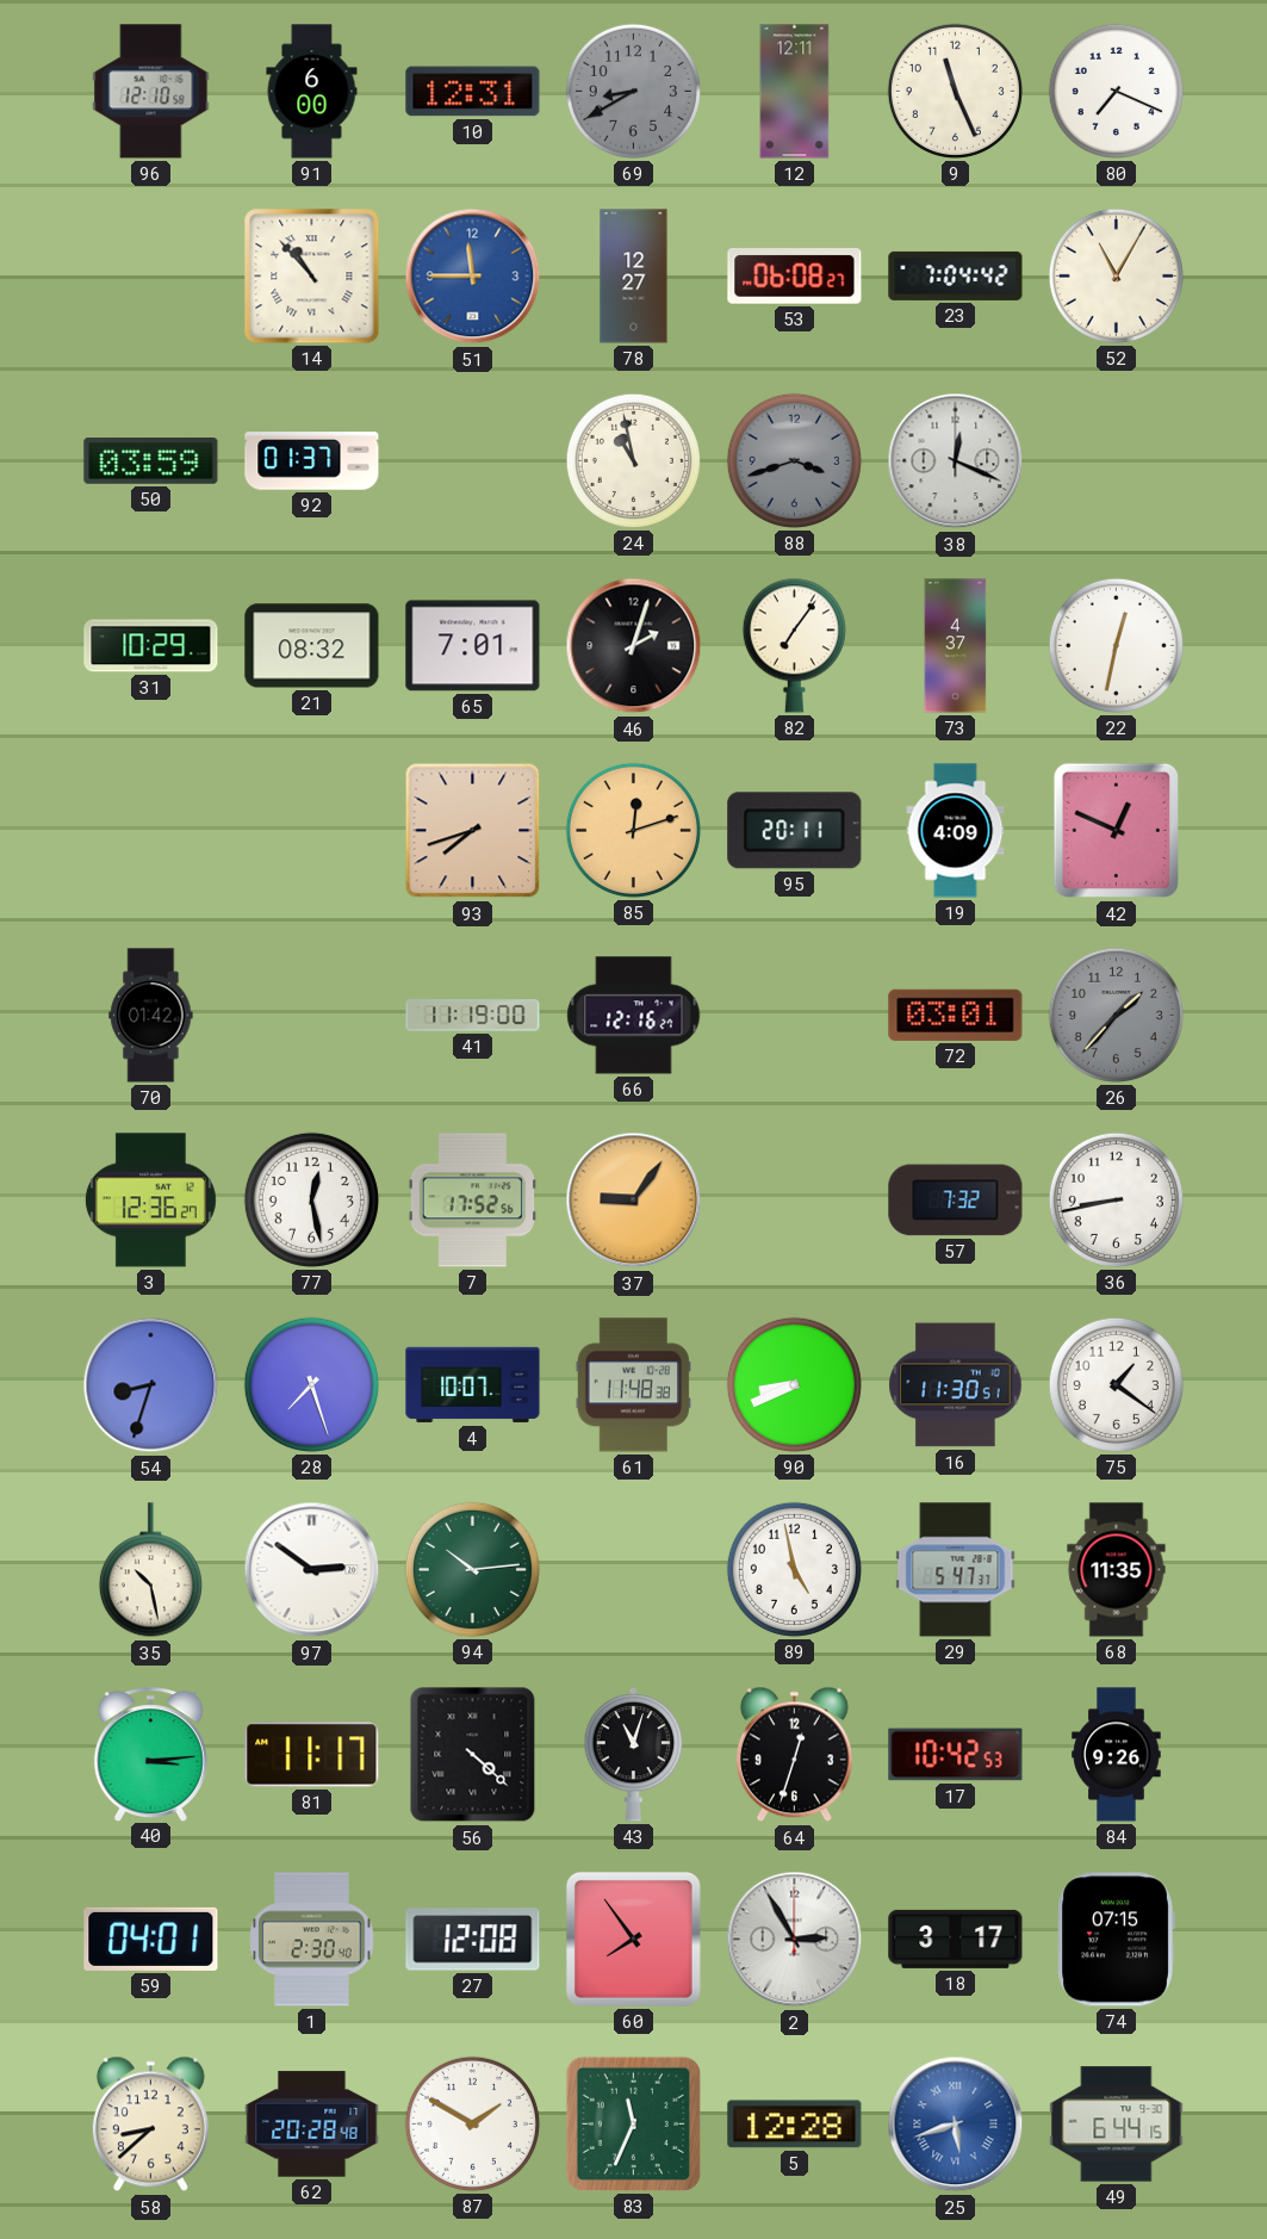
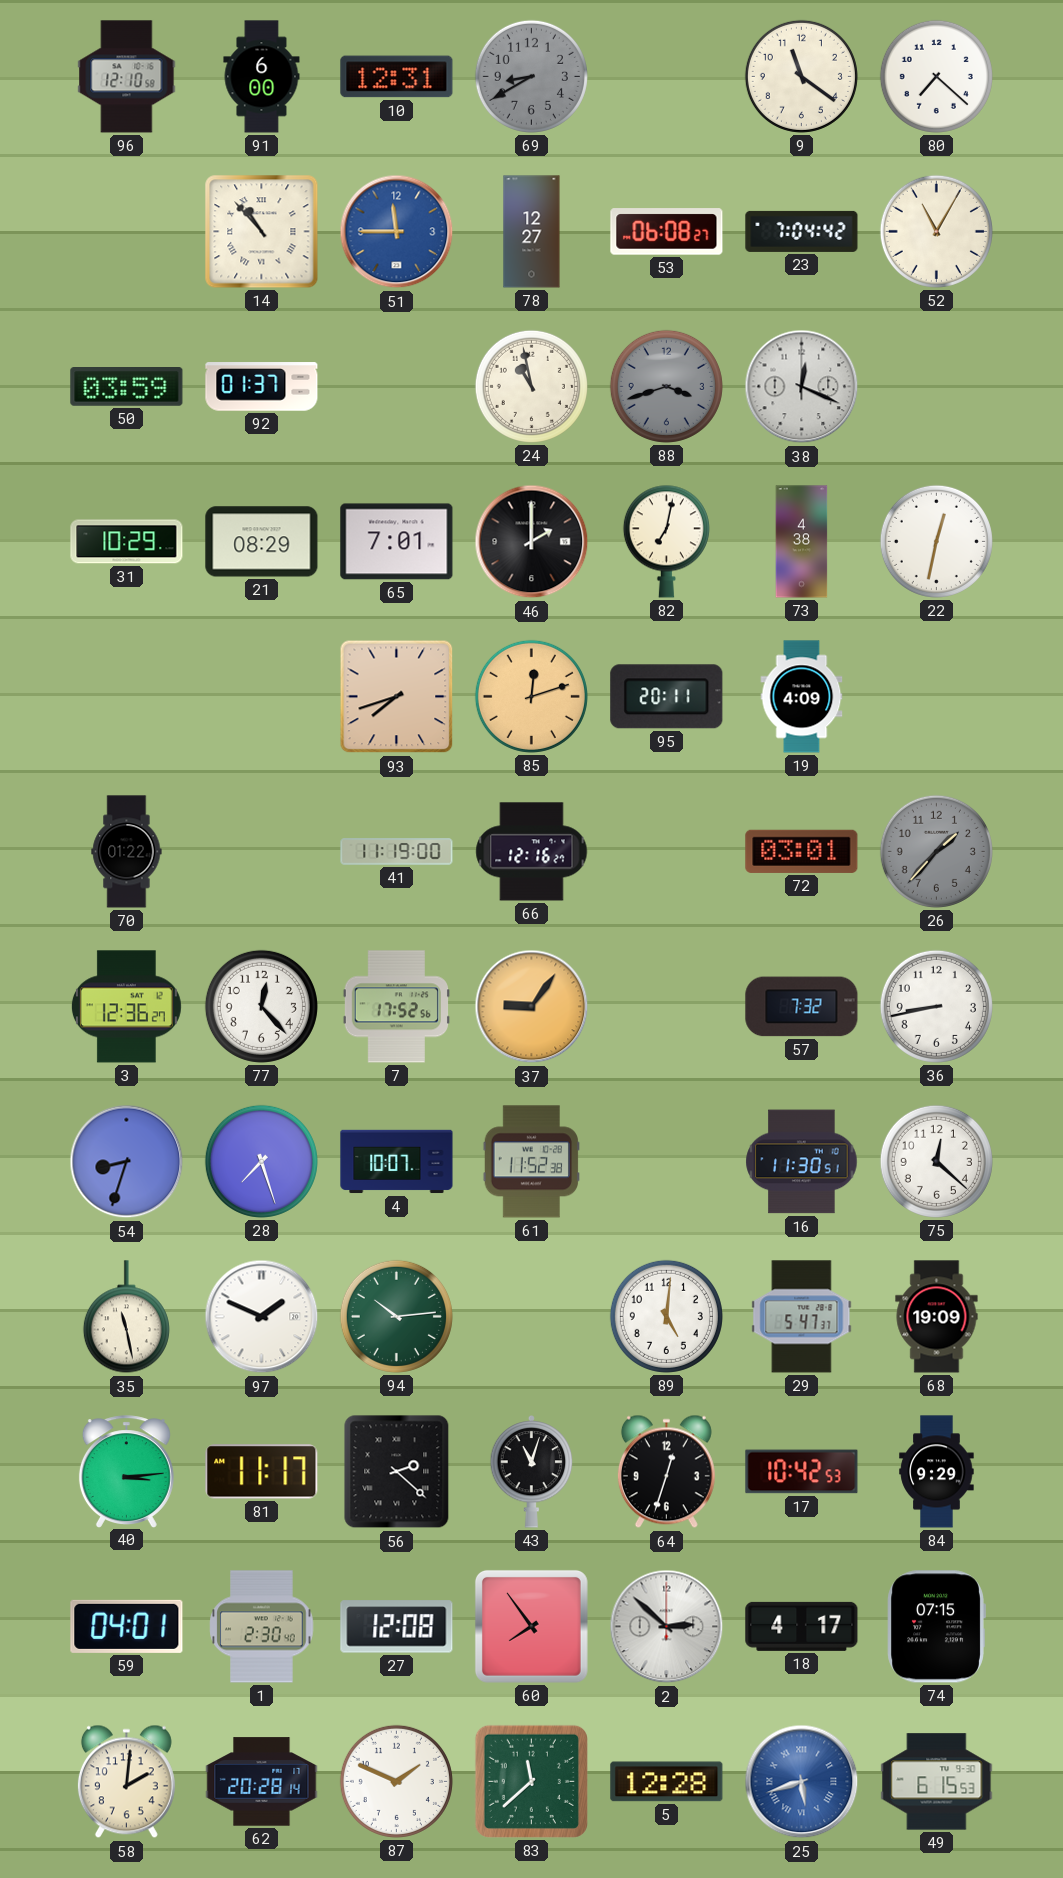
12: 12:11 -> none (795, 92)
9: 11:26 -> 11:21 (801, 76)
80: 7:19 -> 7:22 (936, 76)
21: 08:32 -> 08:29 (262, 542)
46: 2:03 -> 2:00 (532, 542)
82: 7:06 -> 7:02 (666, 541)
73: 4:37 -> 4:38 (802, 542)
42: 12:49 -> none (1116, 831)
70: 01:42 -> 01:22 (127, 852)
77: 12:28 -> 12:23 (261, 1006)
61: 11:48 -> 11:52 (532, 1162)
90: 8:41 -> none (794, 1384)
75: 1:21 -> 12:22 (936, 1161)
35: 10:28 -> 11:28 (126, 1317)
97: 2:51 -> 1:49 (262, 1317)
89: 4:58 -> 5:01 (666, 1316)
68: 11:35 -> 19:09 (937, 1317)
56: 4:22 -> 2:22 (397, 1472)
84: 9:26 -> 9:29 (937, 1472)
2: 2:55 -> 2:52 (667, 1627)
18: 3:17 -> 4:17 (802, 1626)
58: 8:38 -> 2:01 (126, 1782)
62: 20:28:48 -> 20:28:14 (262, 1782)
87: 1:50 -> 1:49 (396, 1781)
83: 11:34 -> 11:38 (531, 1781)
49: 6:44 -> 6:15 (937, 1782)
